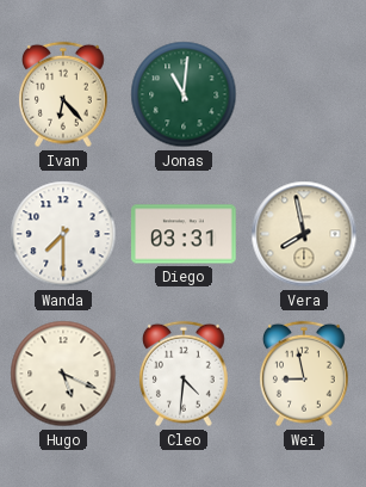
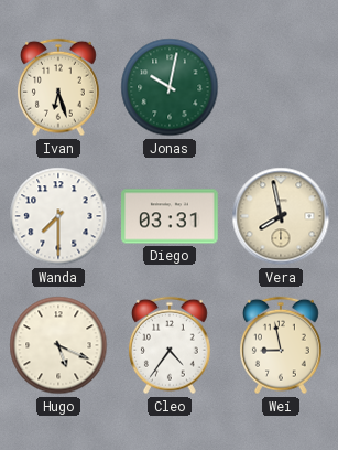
Ivan: 6:23 -> 6:27 (58, 87)
Jonas: 11:01 -> 10:02 (170, 87)
Cleo: 4:31 -> 4:36 (170, 345)
